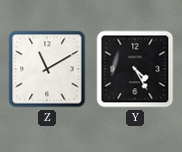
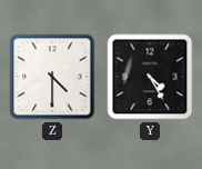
Z: 11:10 -> 4:30 (52, 77)
